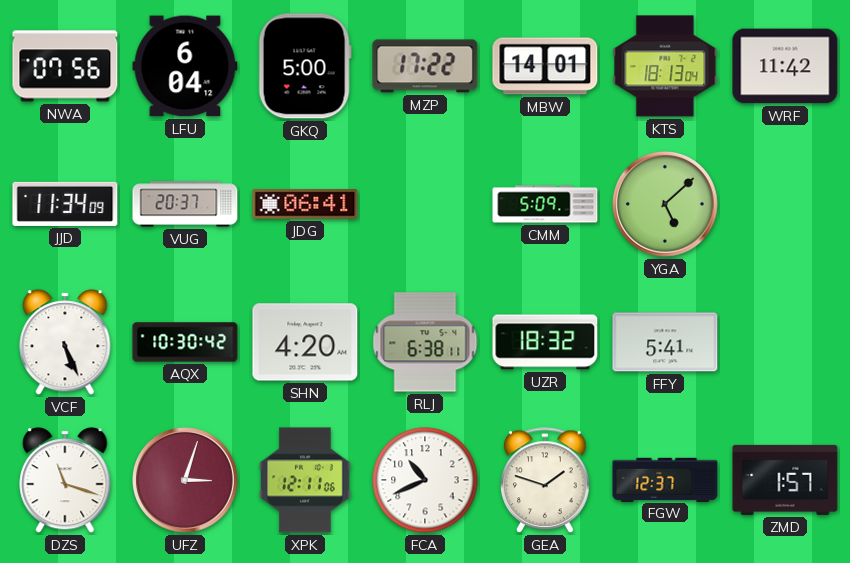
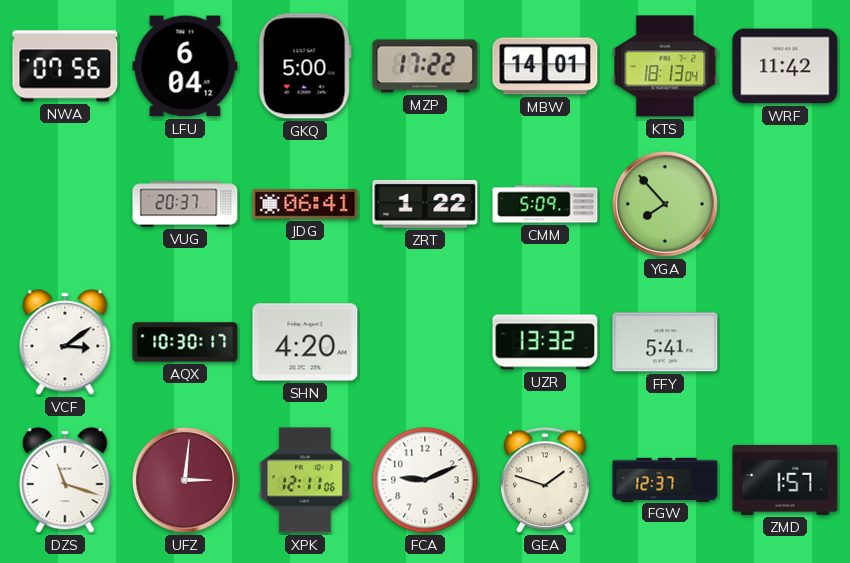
JJD: 11:34 -> none (65, 204)
ZRT: none -> 1:22 (425, 204)
YGA: 5:08 -> 7:53 (666, 205)
VCF: 5:26 -> 3:09 (65, 342)
AQX: 10:30:42 -> 10:30:17 (185, 342)
RLJ: 6:38 -> none (425, 342)
UZR: 18:32 -> 13:32 (545, 342)
UFZ: 3:03 -> 3:01 (186, 481)
FCA: 10:41 -> 9:11 (425, 480)
